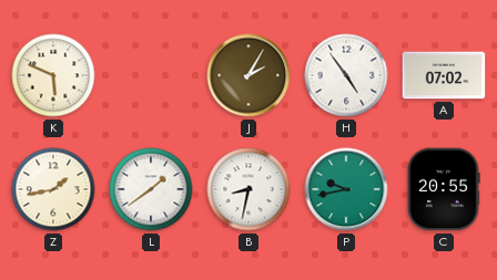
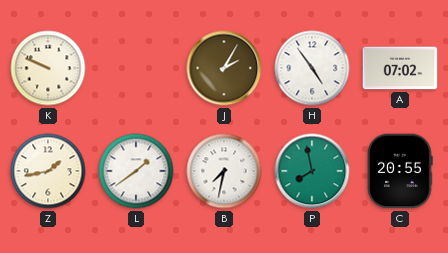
K: 5:49 -> 9:49 (48, 68)
B: 8:32 -> 7:32 (224, 171)
P: 9:43 -> 7:58 (312, 171)
